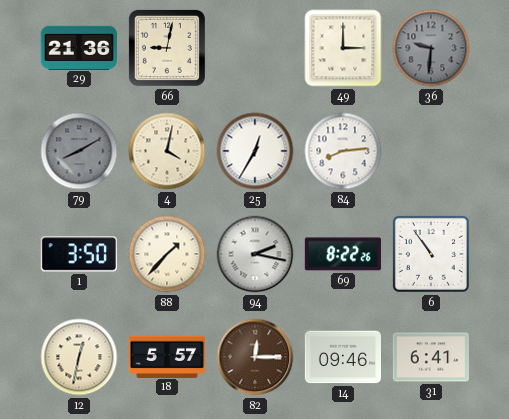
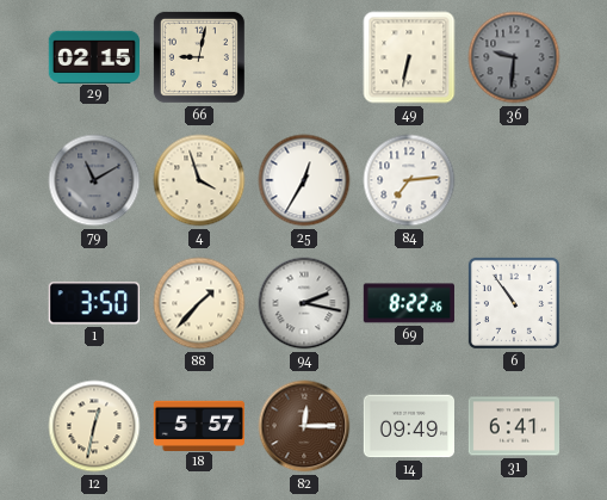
29: 21:36 -> 02:15 (93, 56)
49: 3:00 -> 6:32 (409, 57)
79: 8:10 -> 11:10 (94, 180)
4: 4:02 -> 3:57 (199, 180)
84: 8:14 -> 7:14 (409, 180)
14: 09:46 -> 09:49 (408, 426)
